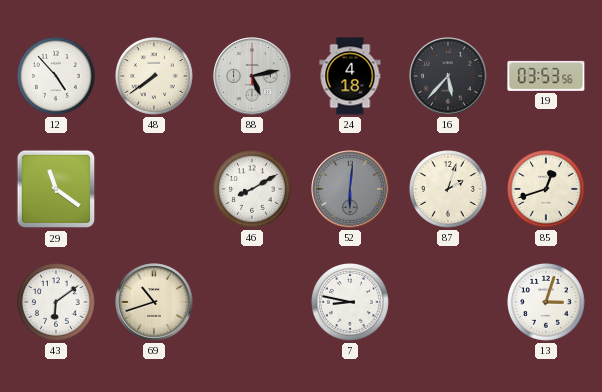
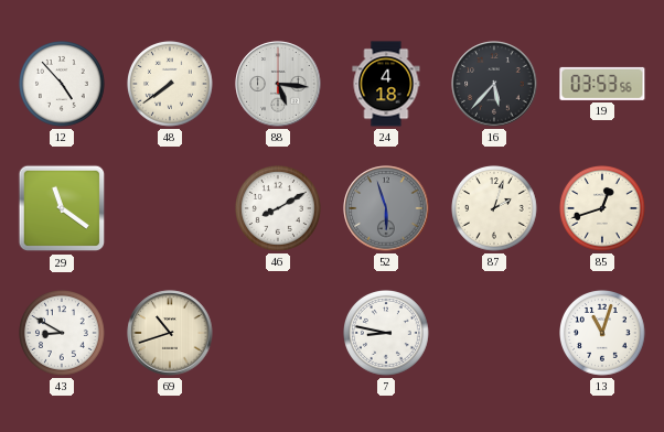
88: 5:13 -> 5:16 (278, 84)
52: 6:01 -> 5:57 (386, 208)
43: 6:09 -> 8:50 (63, 334)
13: 3:03 -> 11:03 (603, 334)
